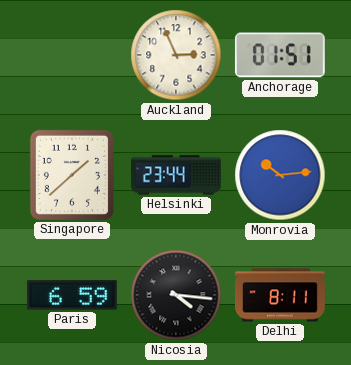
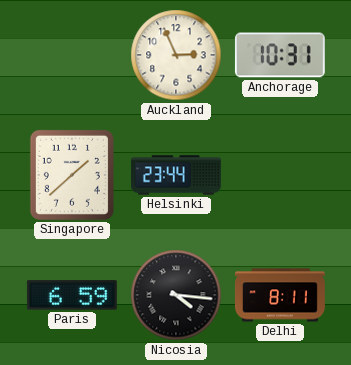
Anchorage: 01:51 -> 10:31 (280, 55)
Monrovia: 10:14 -> none (280, 175)
